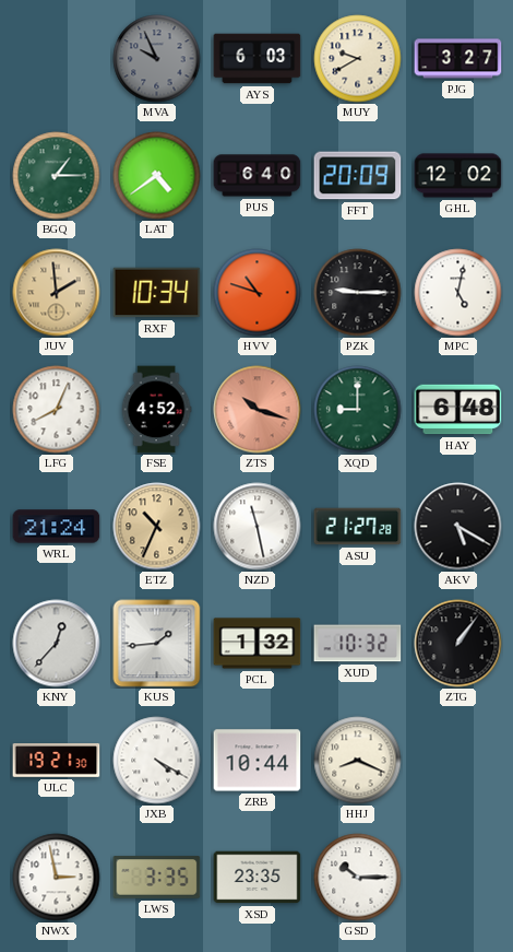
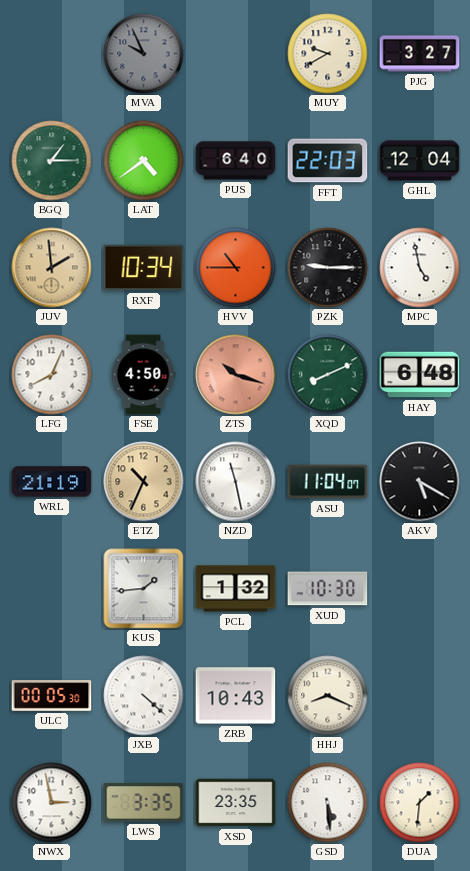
AYS: 6:03 -> none (258, 59)
FFT: 20:09 -> 22:03 (328, 161)
GHL: 12:02 -> 12:04 (420, 161)
HVV: 10:48 -> 10:45 (236, 268)
MPC: 5:02 -> 4:58 (420, 268)
FSE: 4:52 -> 4:50 (143, 375)
XQD: 9:00 -> 8:11 (328, 375)
WRL: 21:24 -> 21:19 (52, 482)
ASU: 21:27 -> 11:04 (328, 482)
KNY: 12:37 -> none (57, 644)
XUD: 10:32 -> 10:30 (328, 589)
ZTG: 1:06 -> none (458, 644)
ULC: 19:21 -> 00:05 (52, 696)
JXB: 4:20 -> 4:22 (144, 696)
ZRB: 10:44 -> 10:43 (236, 696)
GSD: 10:15 -> 5:29 (328, 803)
DUA: none -> 1:31 (420, 803)
